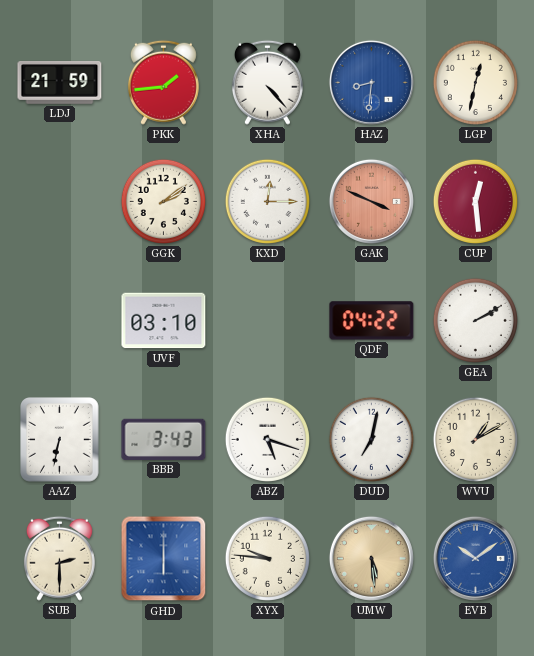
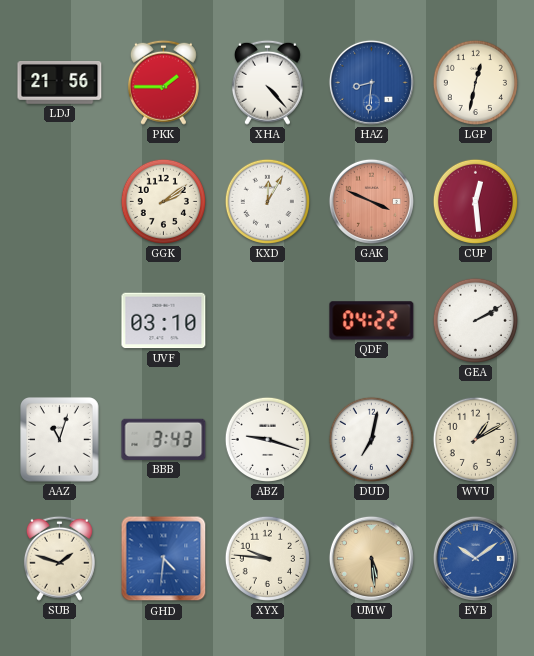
LDJ: 21:59 -> 21:56 (60, 83)
PKK: 1:44 -> 1:45 (163, 82)
KXD: 12:15 -> 12:05 (267, 201)
AAZ: 6:32 -> 11:03 (60, 440)
ABZ: 5:18 -> 9:18 (267, 439)
SUB: 2:30 -> 1:48 (59, 558)
GHD: 6:00 -> 4:31 (164, 559)
